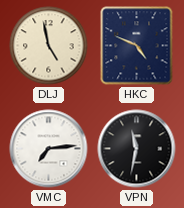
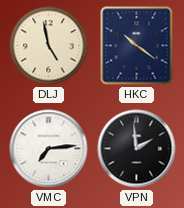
HKC: 4:49 -> 10:21 (137, 46)
VPN: 11:32 -> 1:59 (137, 149)
